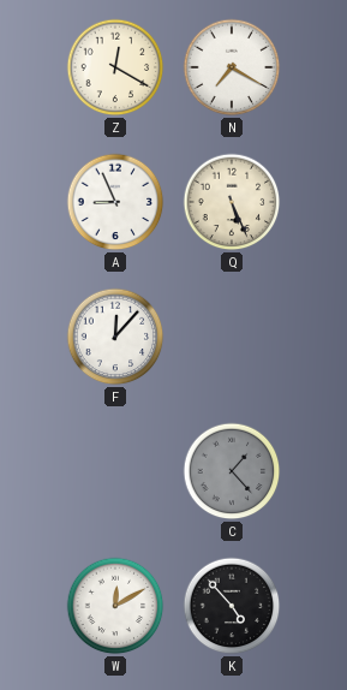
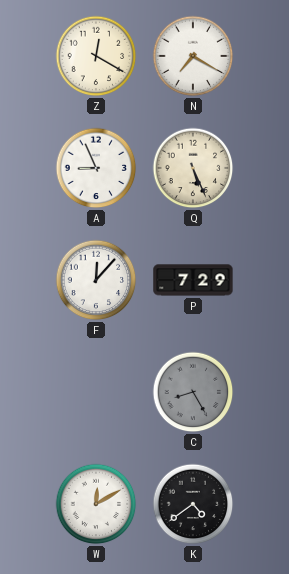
P: none -> 7:29 (193, 280)
C: 1:23 -> 8:25 (193, 392)
K: 4:53 -> 4:39 (193, 504)
